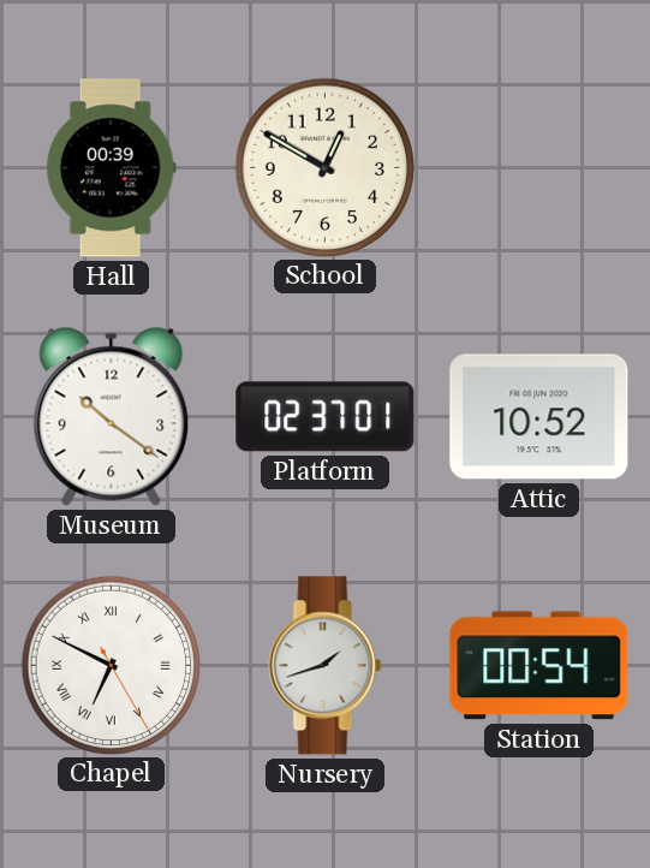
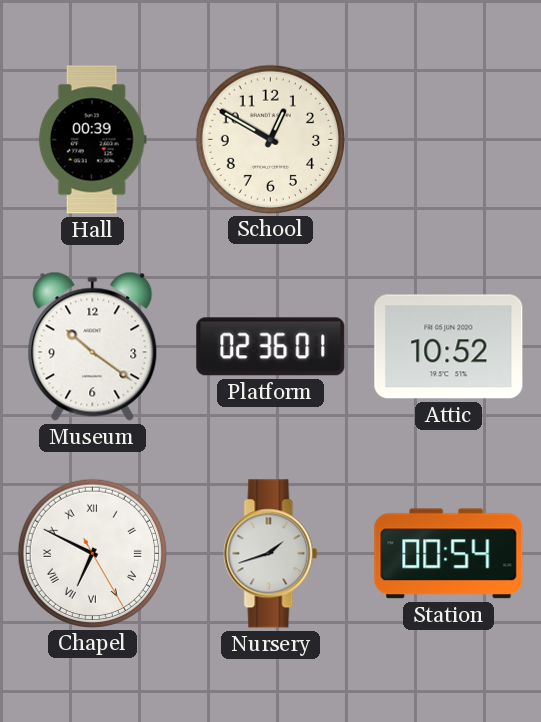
Platform: 02:37 -> 02:36 (271, 347)
